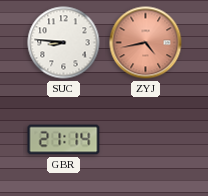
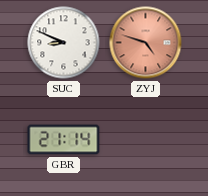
SUC: 8:46 -> 8:49 (64, 43)
ZYJ: 4:43 -> 4:48 (146, 43)
